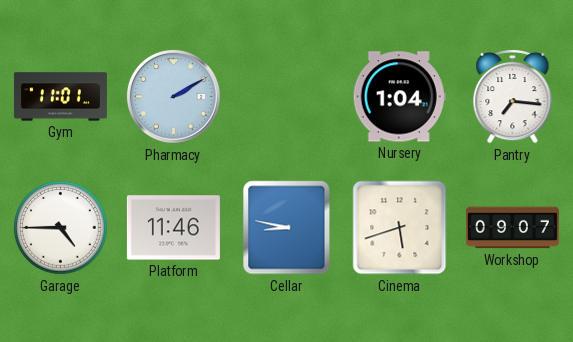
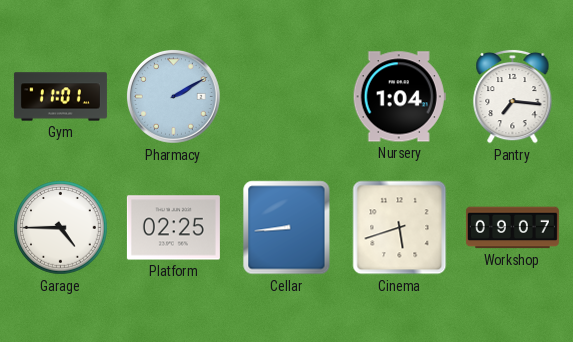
Platform: 11:46 -> 02:25 (173, 228)
Cellar: 8:47 -> 8:44 (287, 228)
